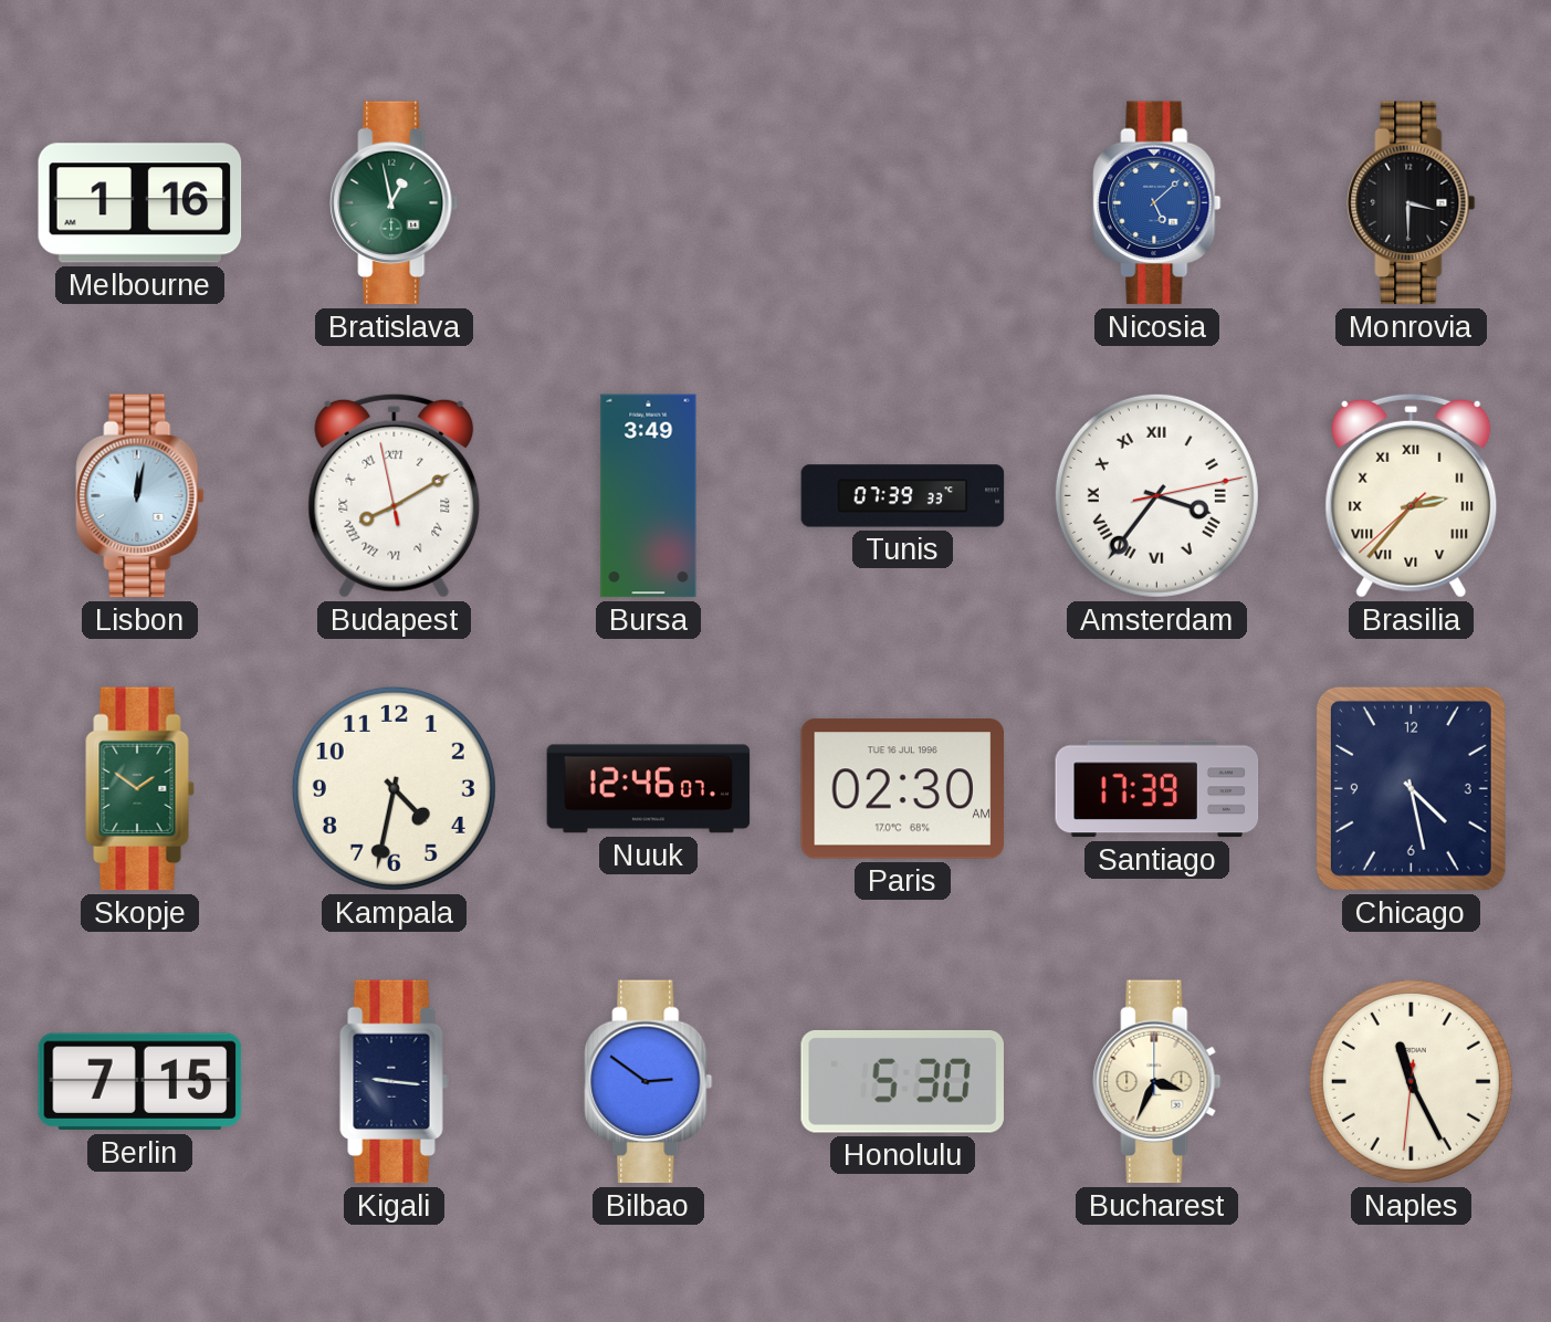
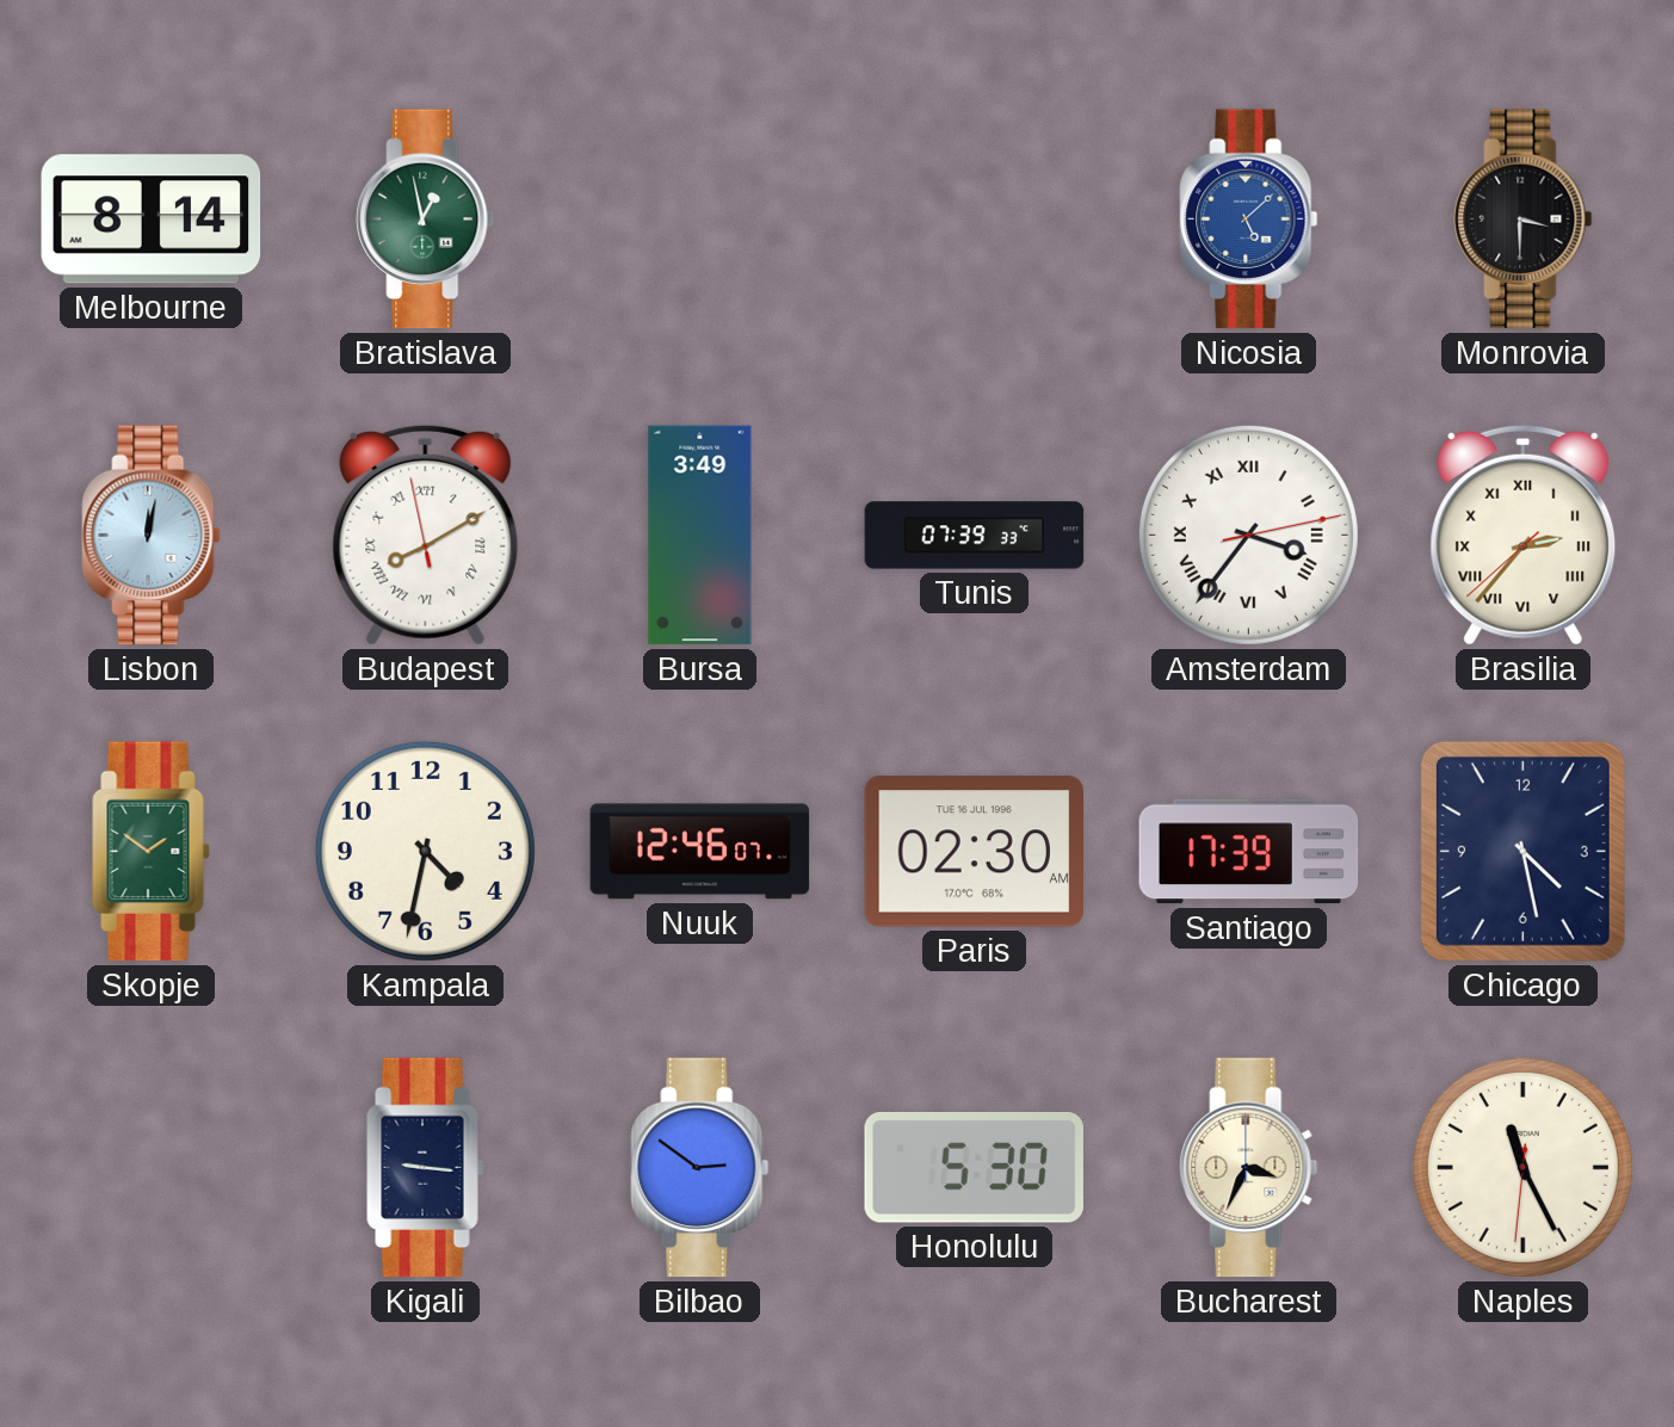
Melbourne: 1:16 -> 8:14 (152, 220)
Berlin: 7:15 -> none (140, 1082)
